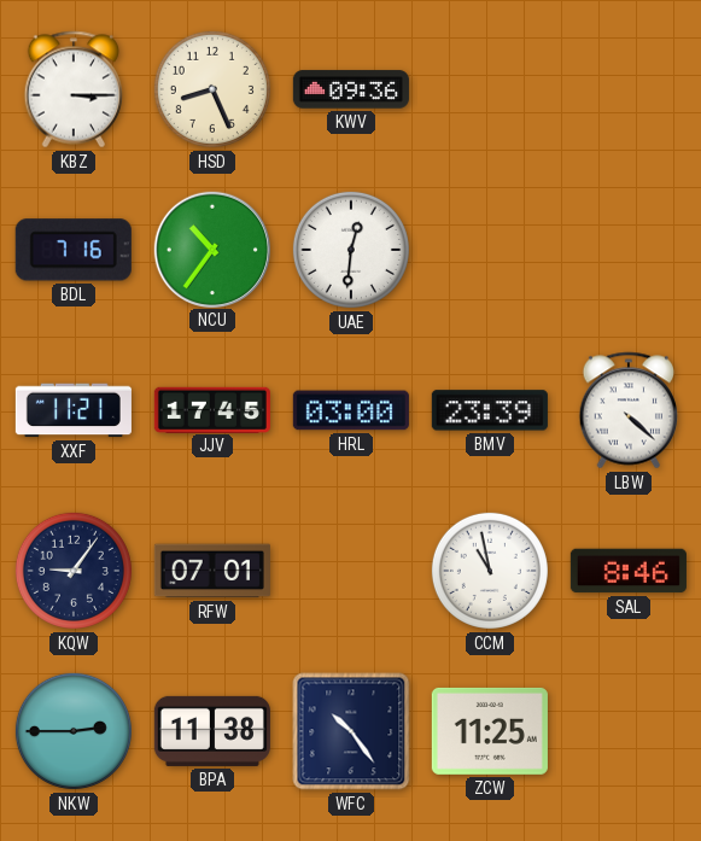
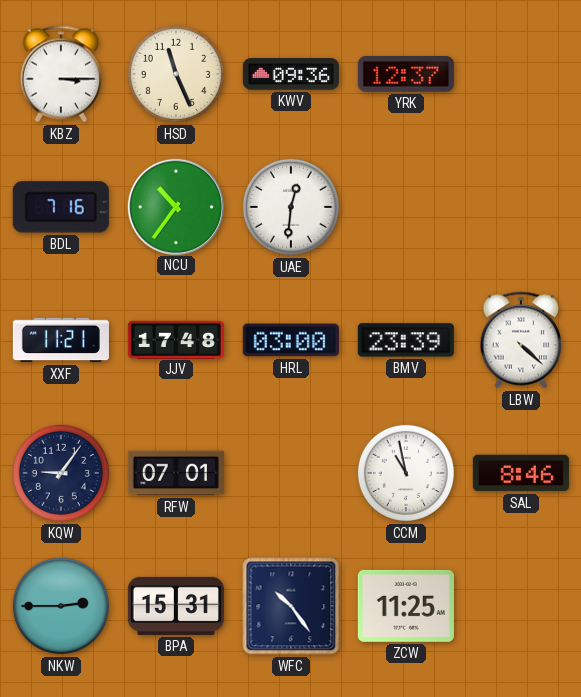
HSD: 8:26 -> 11:26 (176, 74)
YRK: none -> 12:37 (406, 75)
JJV: 17:45 -> 17:48 (176, 339)
BPA: 11:38 -> 15:31 (176, 606)
